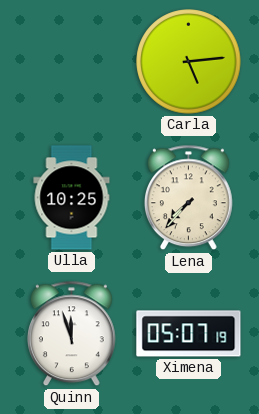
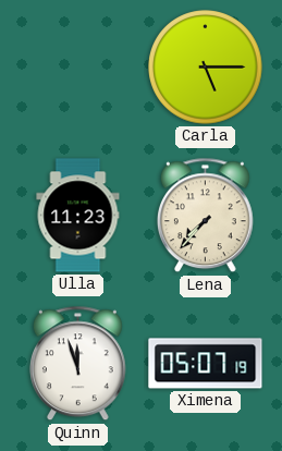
Carla: 5:14 -> 5:15 (206, 68)
Ulla: 10:25 -> 11:23 (78, 216)
